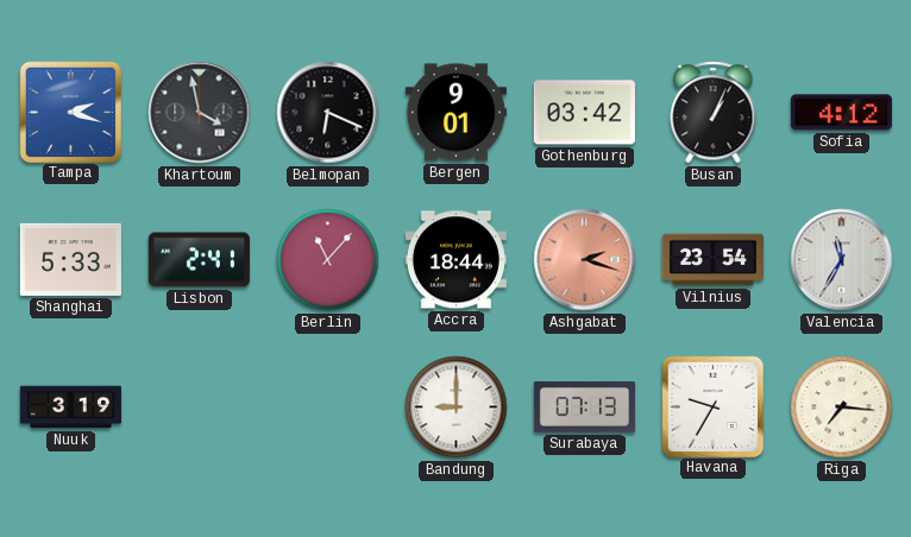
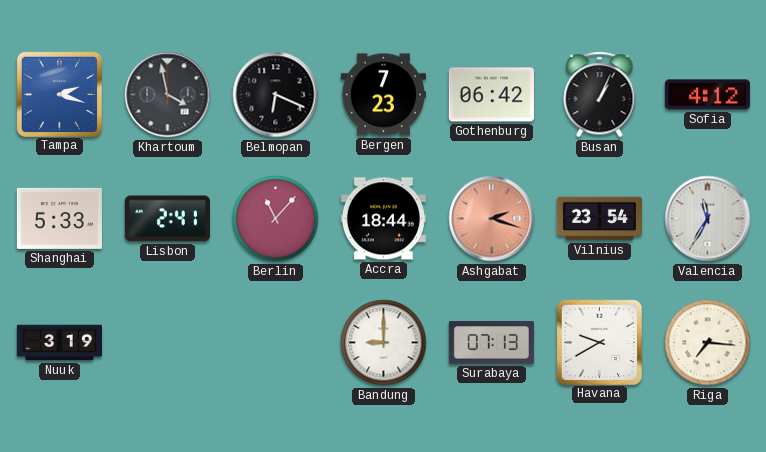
Bergen: 9:01 -> 7:23 (383, 95)
Gothenburg: 03:42 -> 06:42 (491, 95)
Havana: 9:35 -> 9:40 (599, 342)
